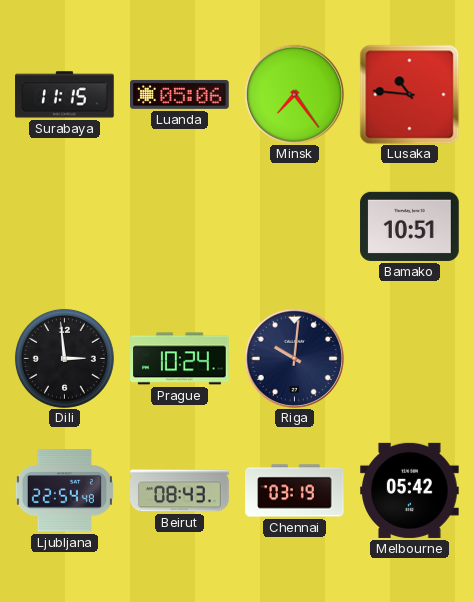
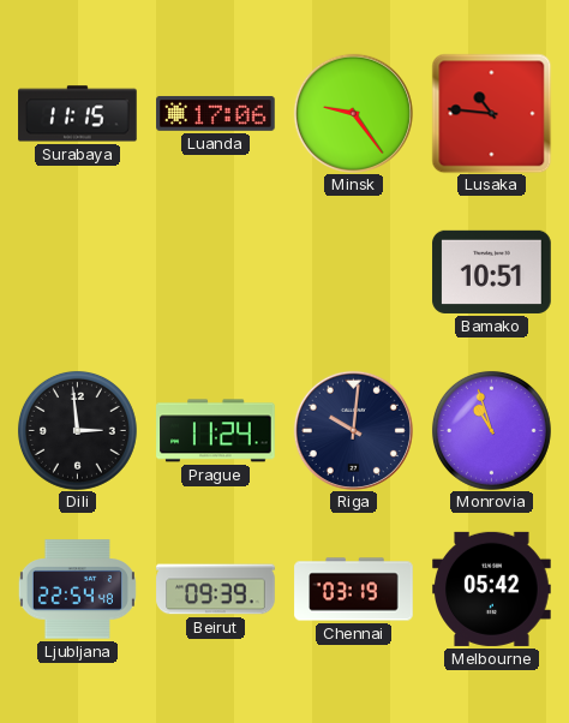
Luanda: 05:06 -> 17:06 (216, 113)
Minsk: 7:24 -> 9:24 (353, 113)
Prague: 10:24 -> 11:24 (216, 431)
Monrovia: none -> 10:57 (491, 430)
Beirut: 08:43 -> 09:39 (216, 590)
